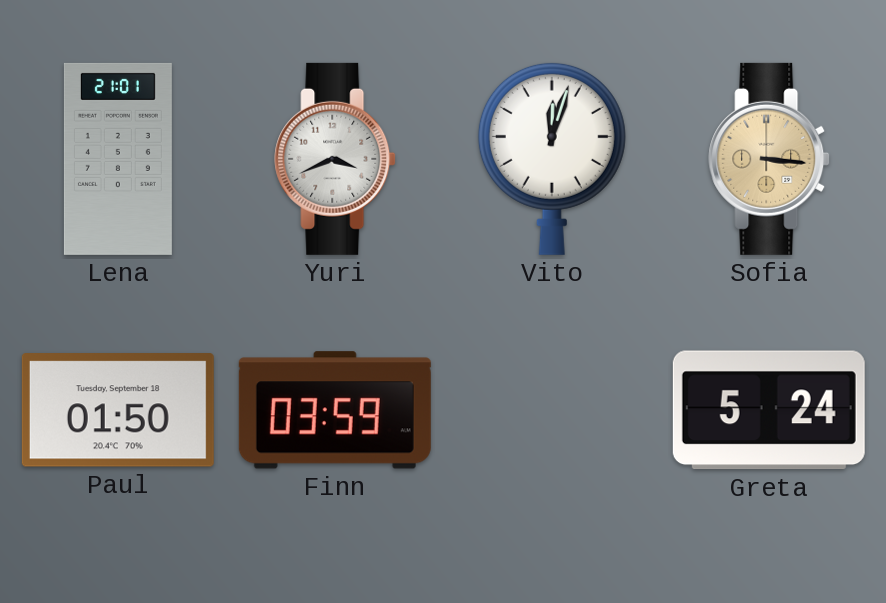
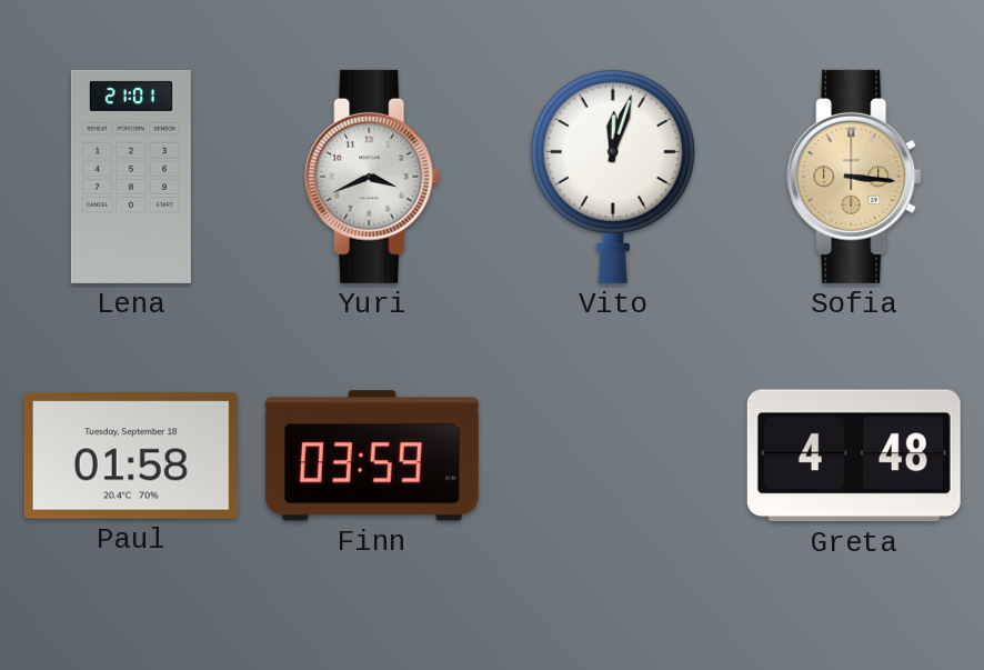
Paul: 01:50 -> 01:58 (131, 456)
Greta: 5:24 -> 4:48 (854, 456)
